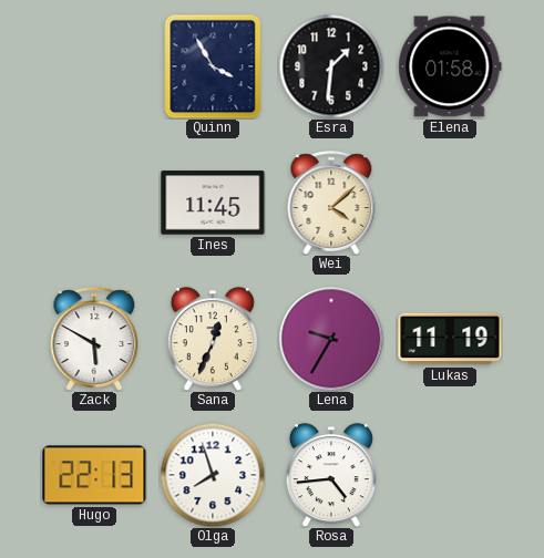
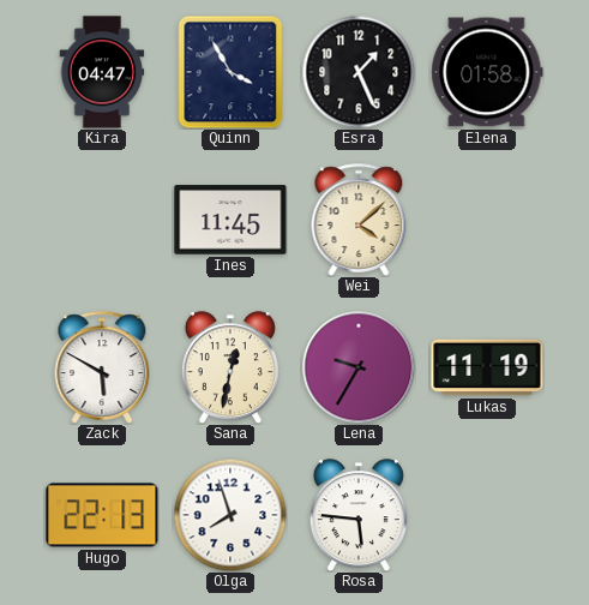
Kira: none -> 04:47 (102, 72)
Esra: 1:31 -> 1:26 (359, 72)
Sana: 12:34 -> 12:32 (230, 367)
Rosa: 4:44 -> 5:46 (359, 515)
